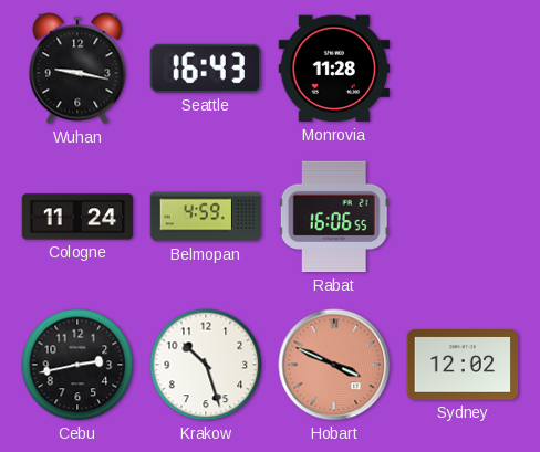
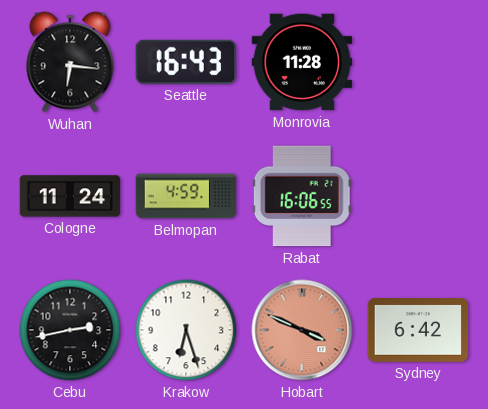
Wuhan: 9:17 -> 6:16 (70, 62)
Krakow: 10:27 -> 6:27 (186, 330)
Sydney: 12:02 -> 6:42 (418, 331)
